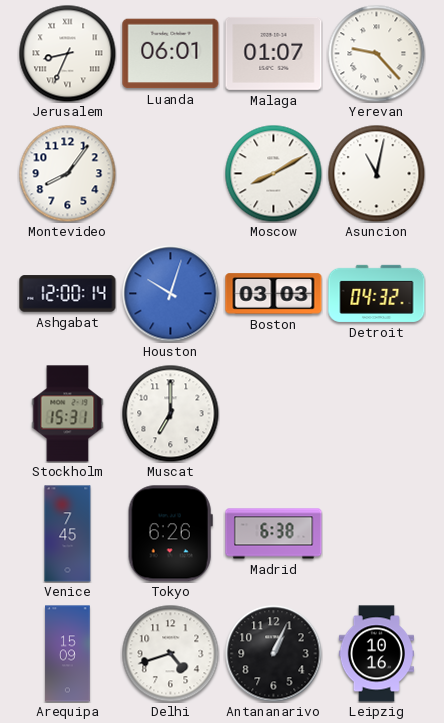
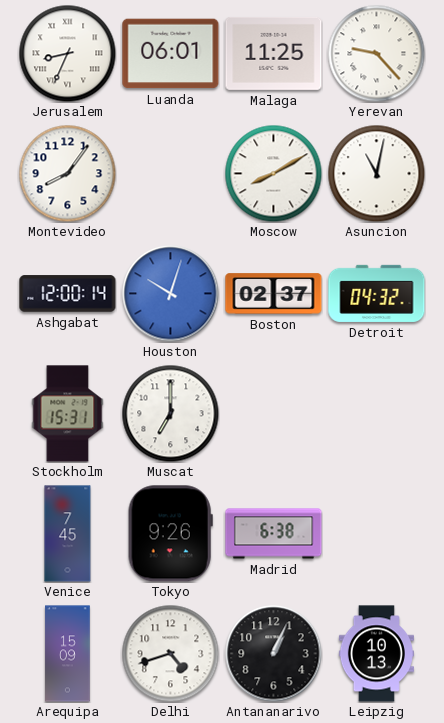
Malaga: 01:07 -> 11:25 (274, 53)
Boston: 03:03 -> 02:37 (274, 294)
Tokyo: 6:26 -> 9:26 (170, 534)
Leipzig: 10:16 -> 10:13 (376, 654)
